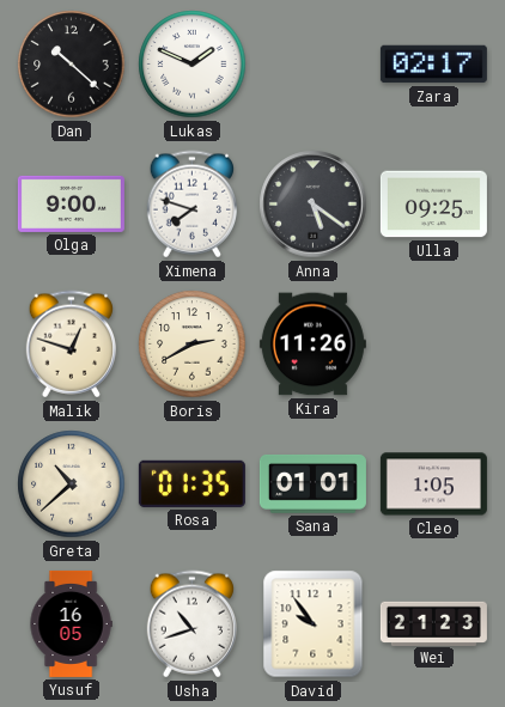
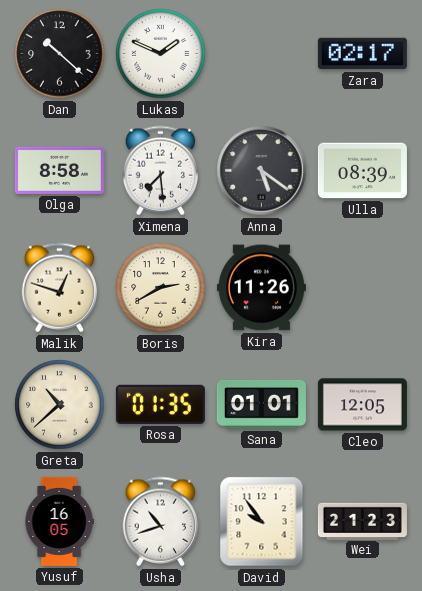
Olga: 9:00 -> 8:58 (59, 170)
Ximena: 7:48 -> 7:29 (160, 171)
Ulla: 09:25 -> 08:39 (362, 171)
Cleo: 1:05 -> 12:05 (362, 405)
